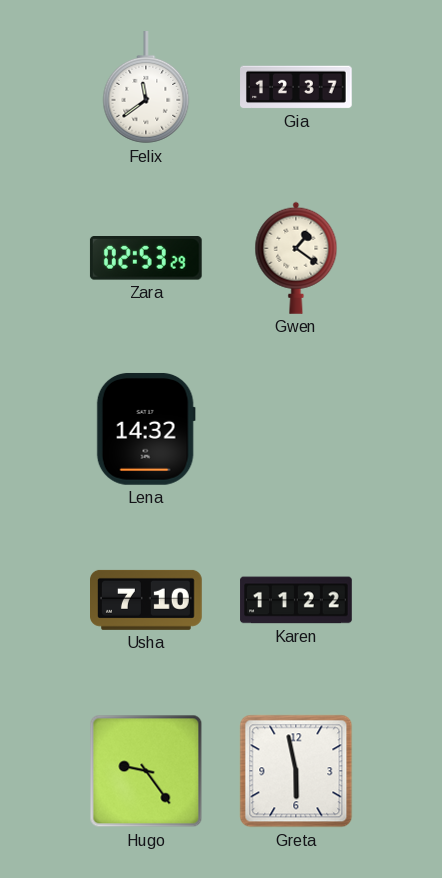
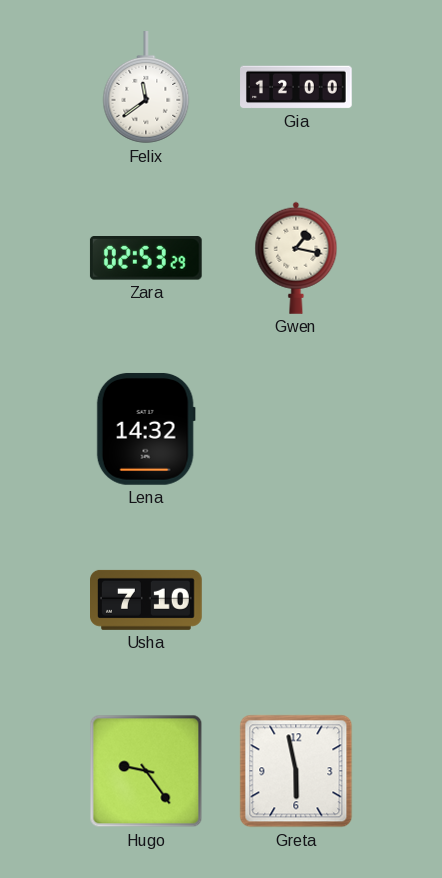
Gia: 12:37 -> 12:00 (296, 87)
Gwen: 1:21 -> 1:17 (296, 258)
Karen: 11:22 -> none (296, 600)
